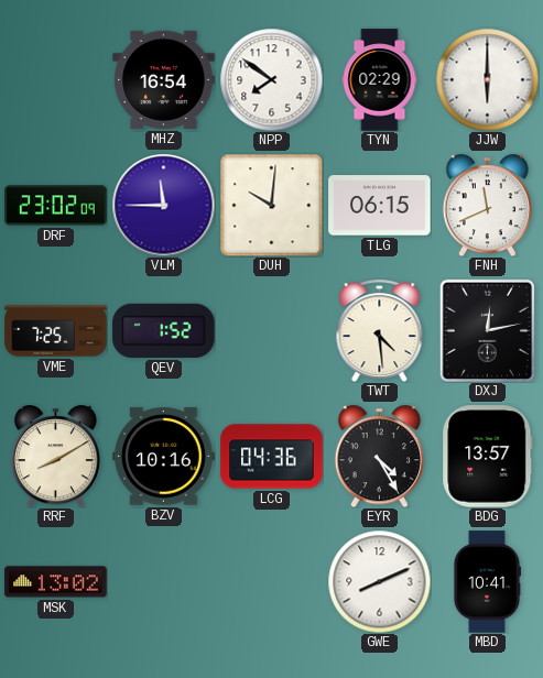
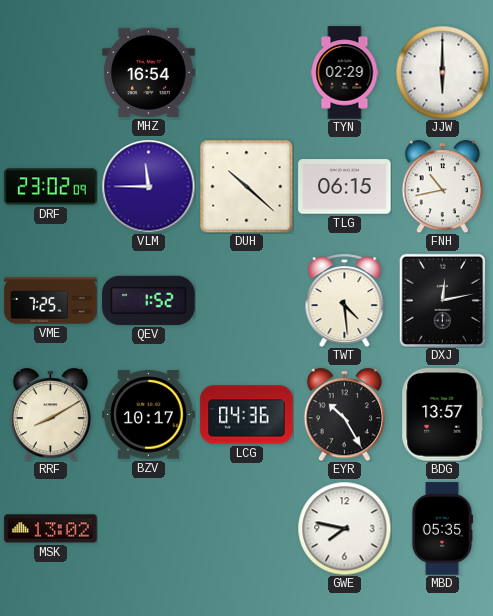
NPP: 7:51 -> none (271, 79)
DUH: 10:01 -> 10:22 (246, 186)
FNH: 11:41 -> 10:43 (442, 186)
BZV: 10:16 -> 10:17 (149, 415)
EYR: 4:25 -> 10:25 (344, 414)
GWE: 8:11 -> 7:47 (344, 528)
MBD: 10:41 -> 05:35 (441, 529)
